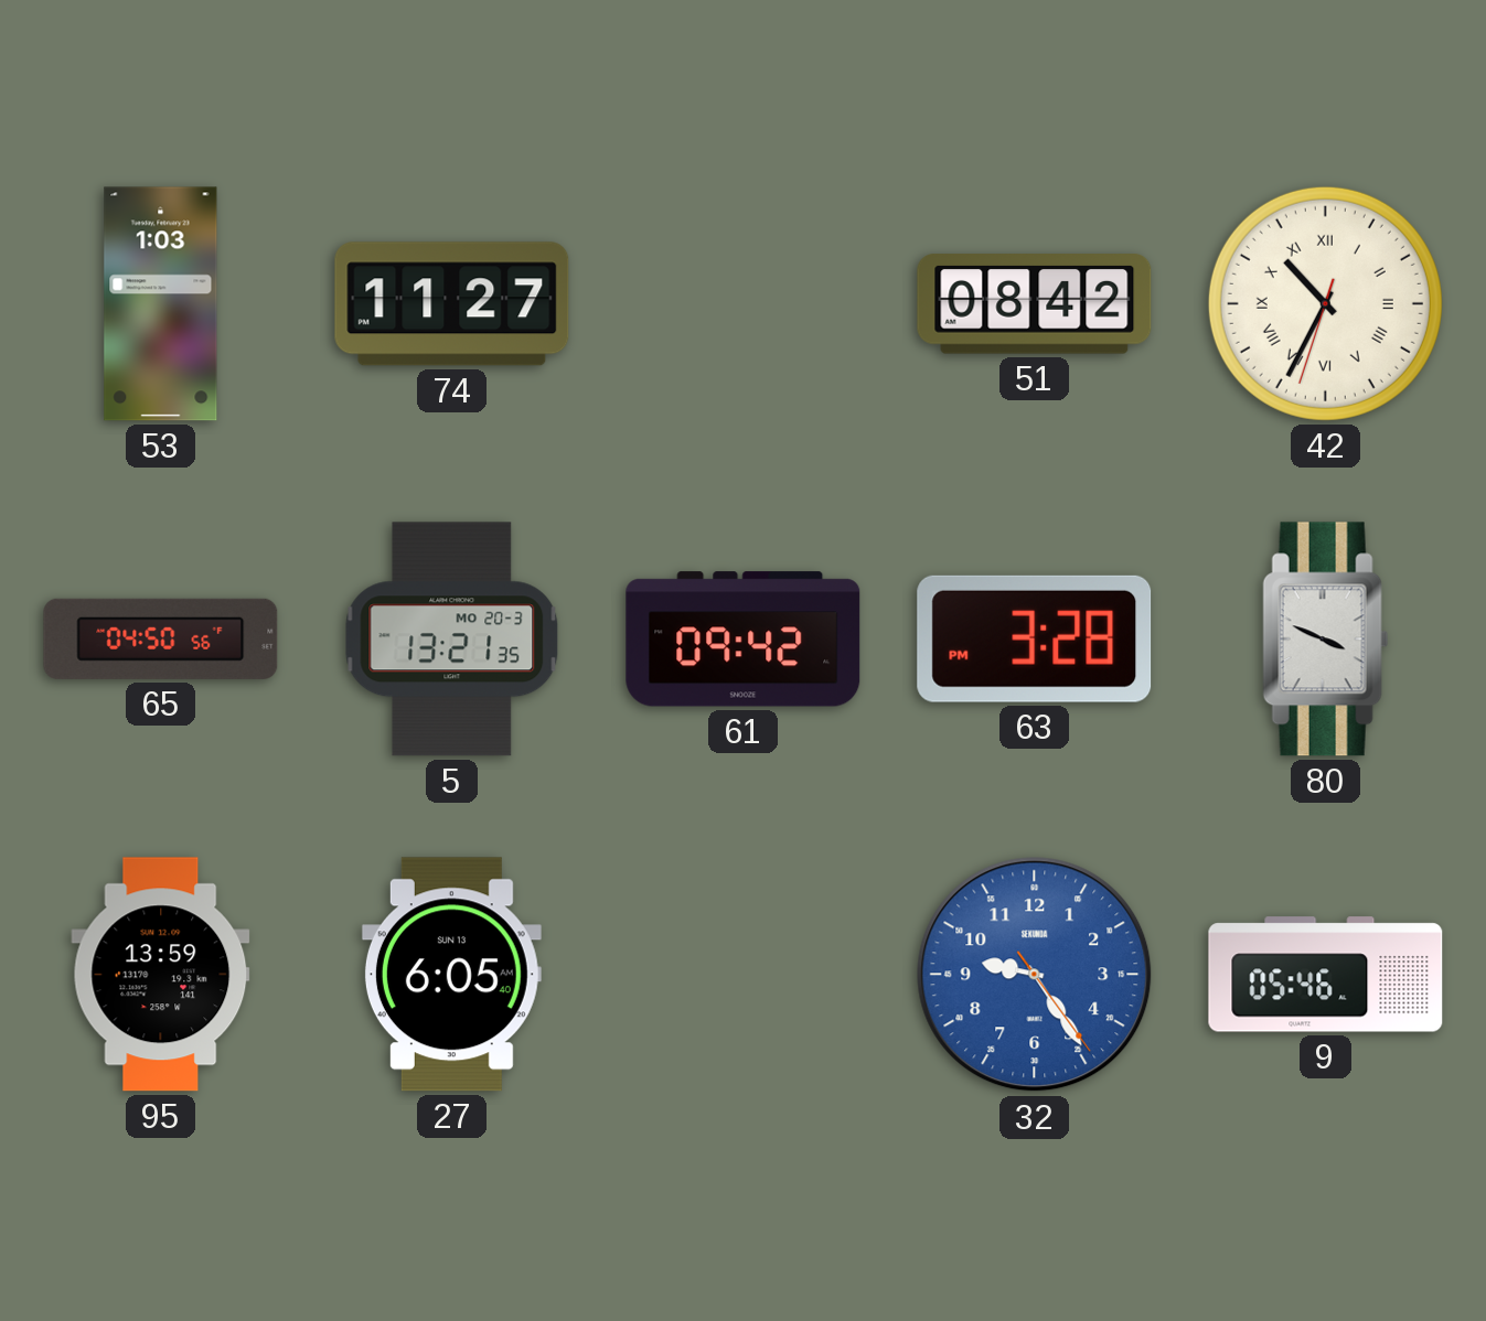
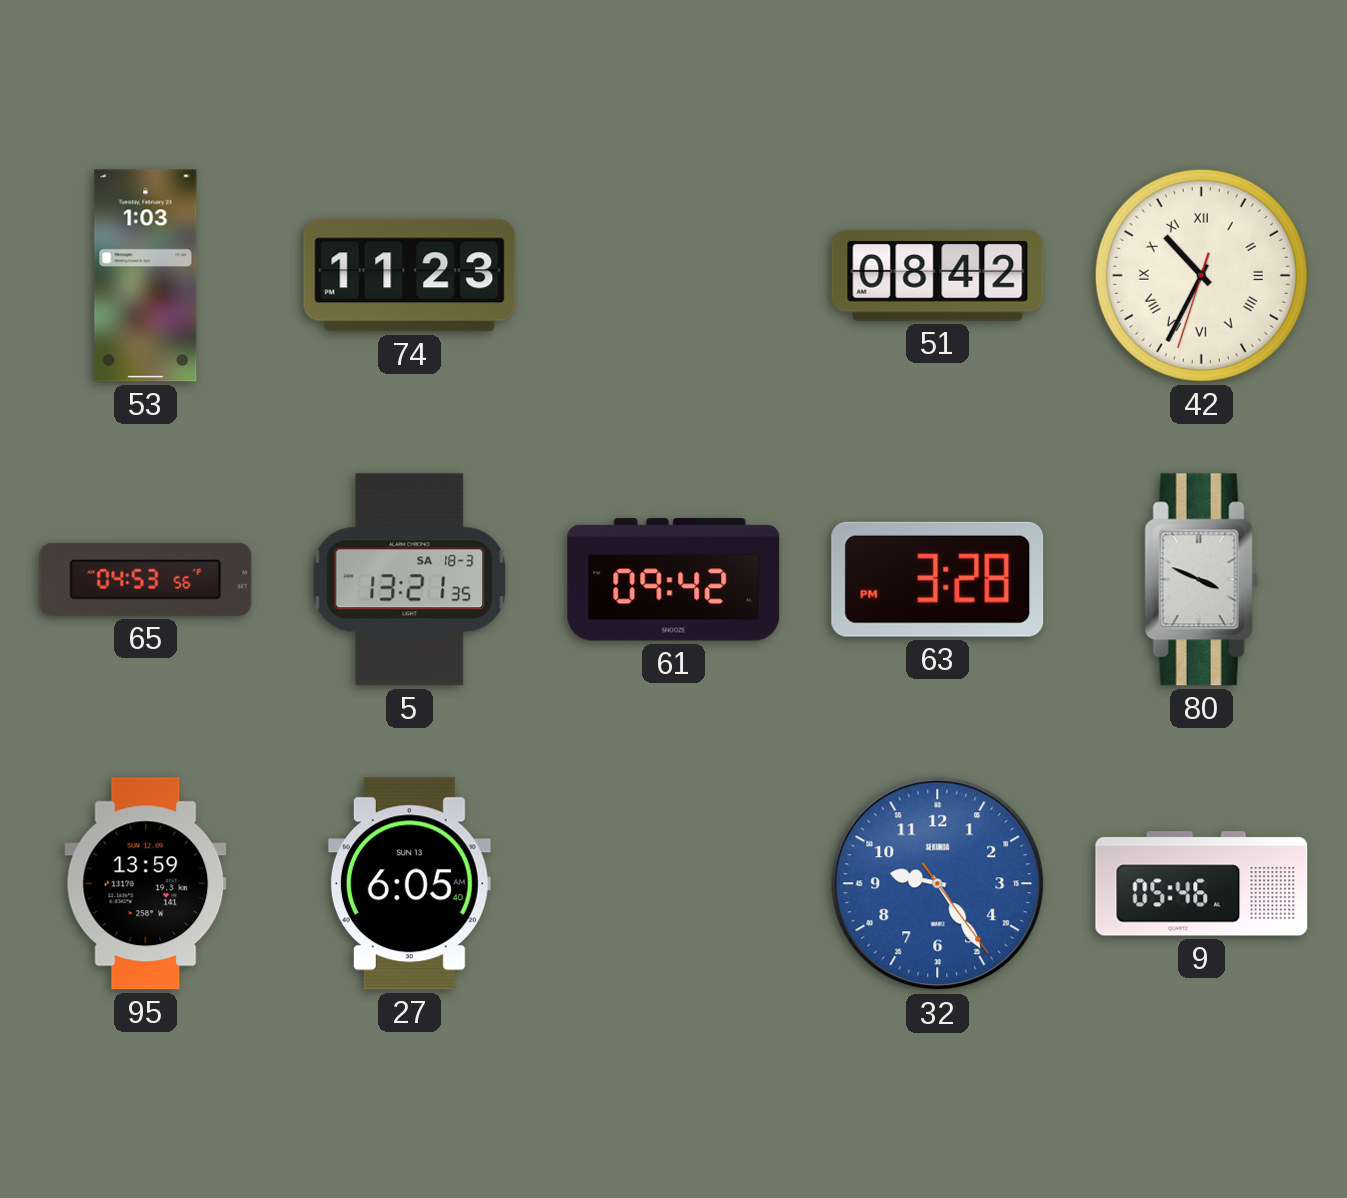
74: 11:27 -> 11:23 (410, 276)
65: 04:50 -> 04:53 (146, 579)
5 date: MO 20-3 -> SA 18-3 (410, 580)
